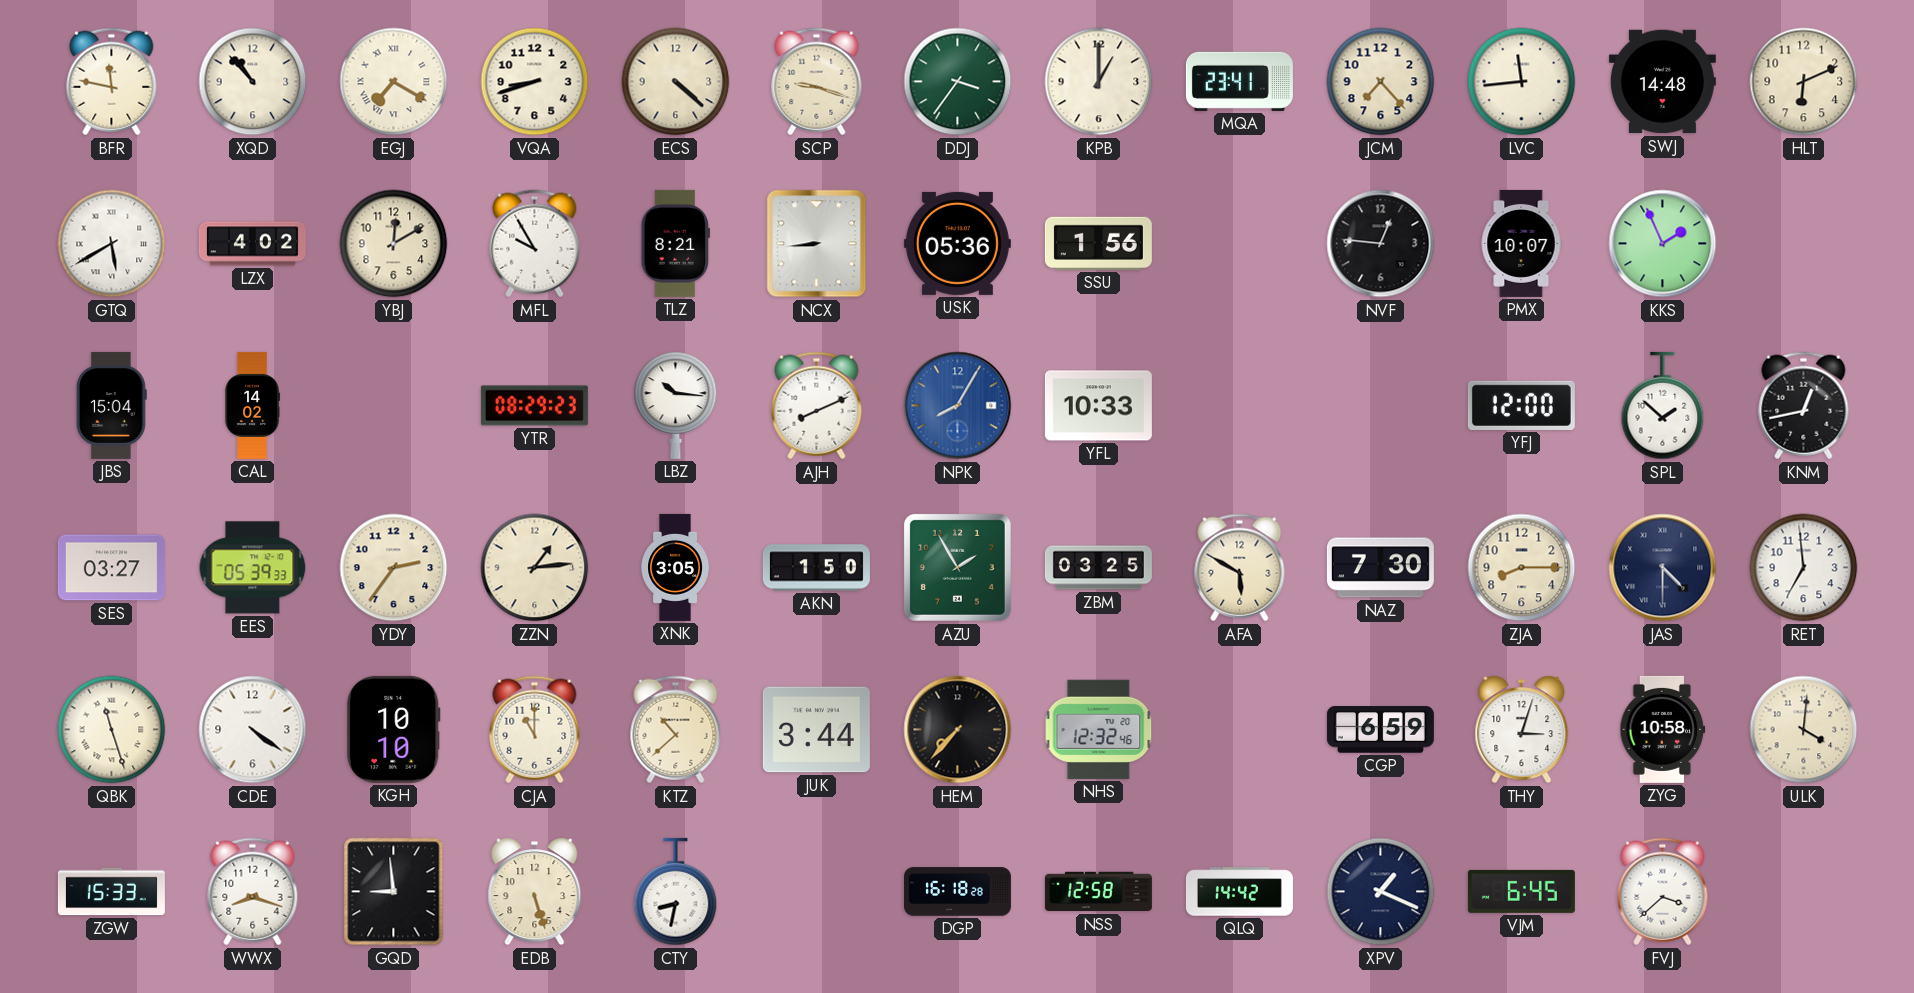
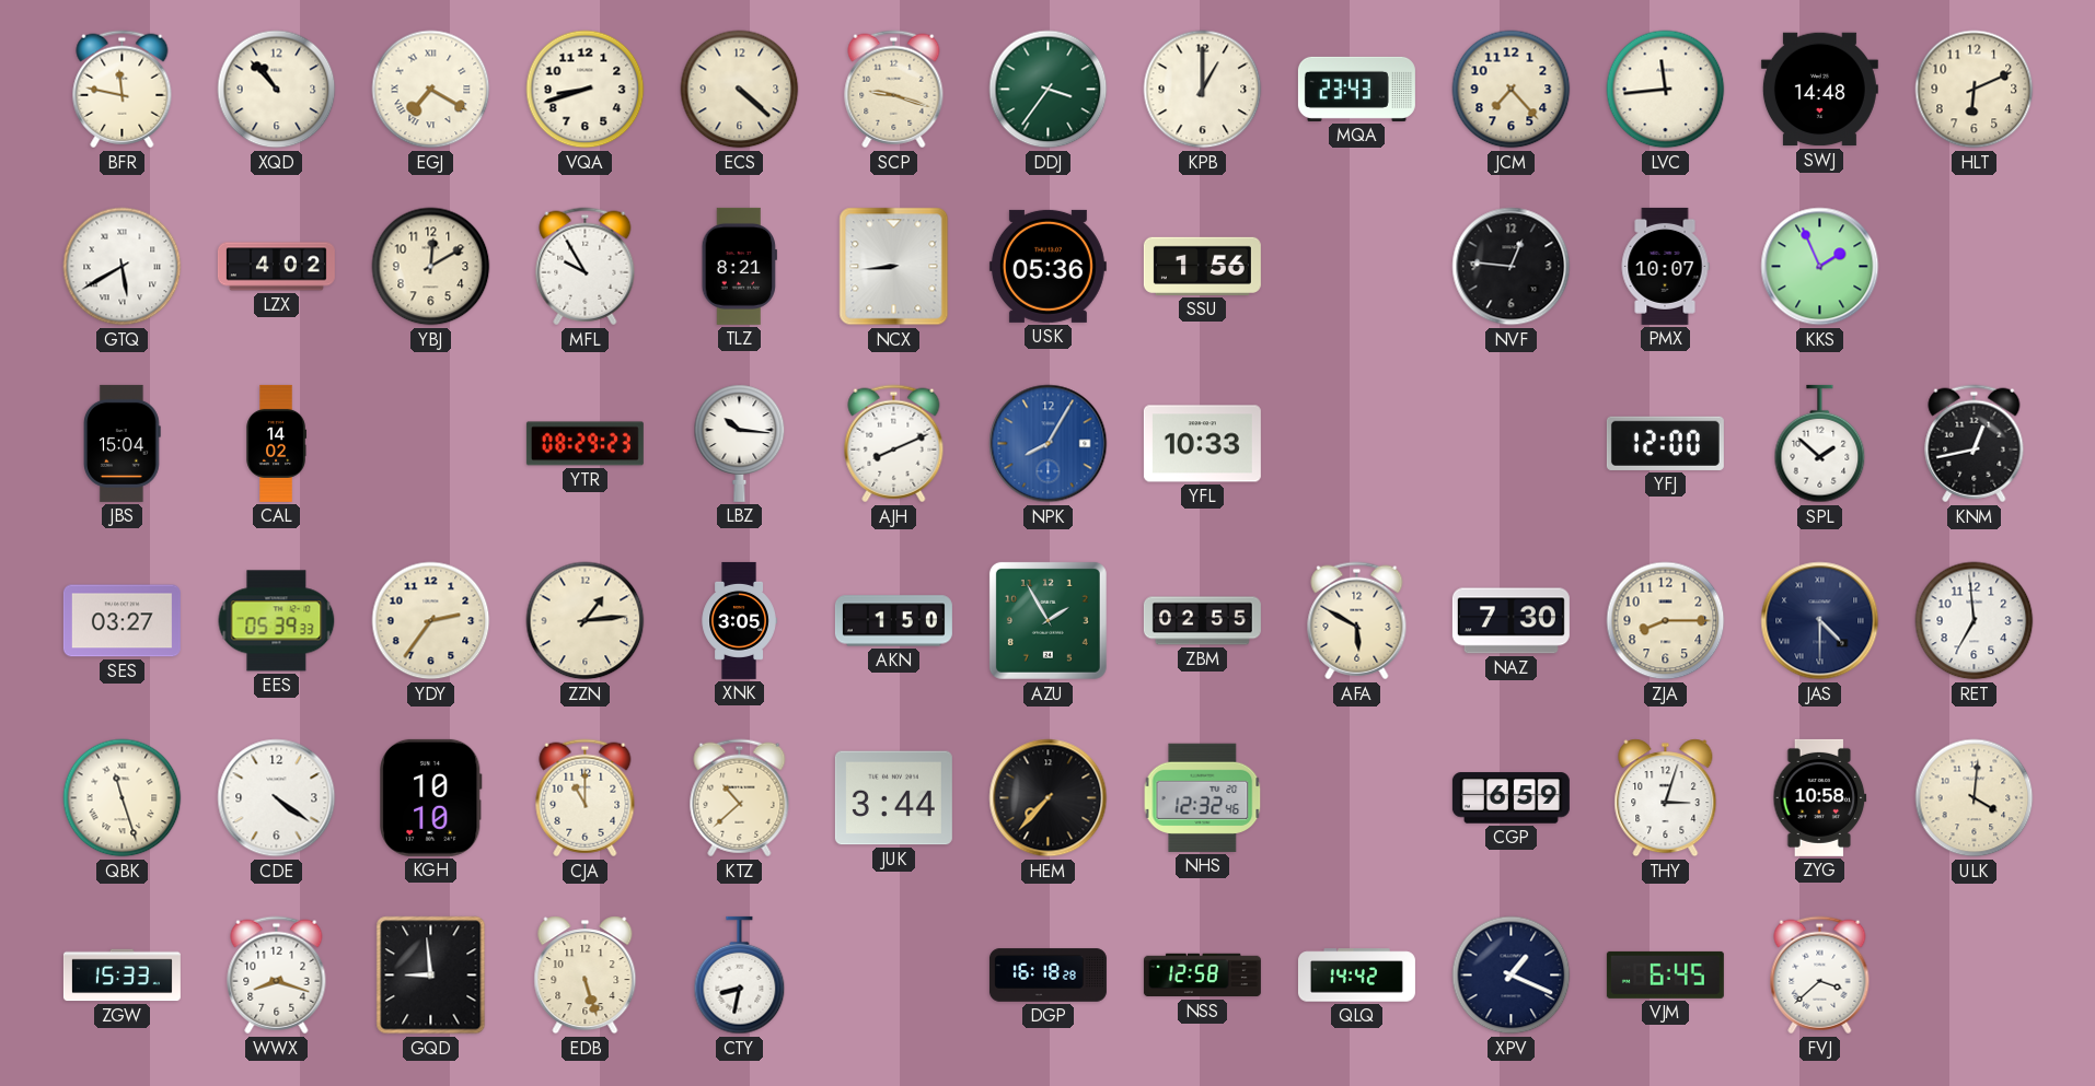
MQA: 23:41 -> 23:43 (1356, 89)
ZBM: 03:25 -> 02:55 (1202, 621)
